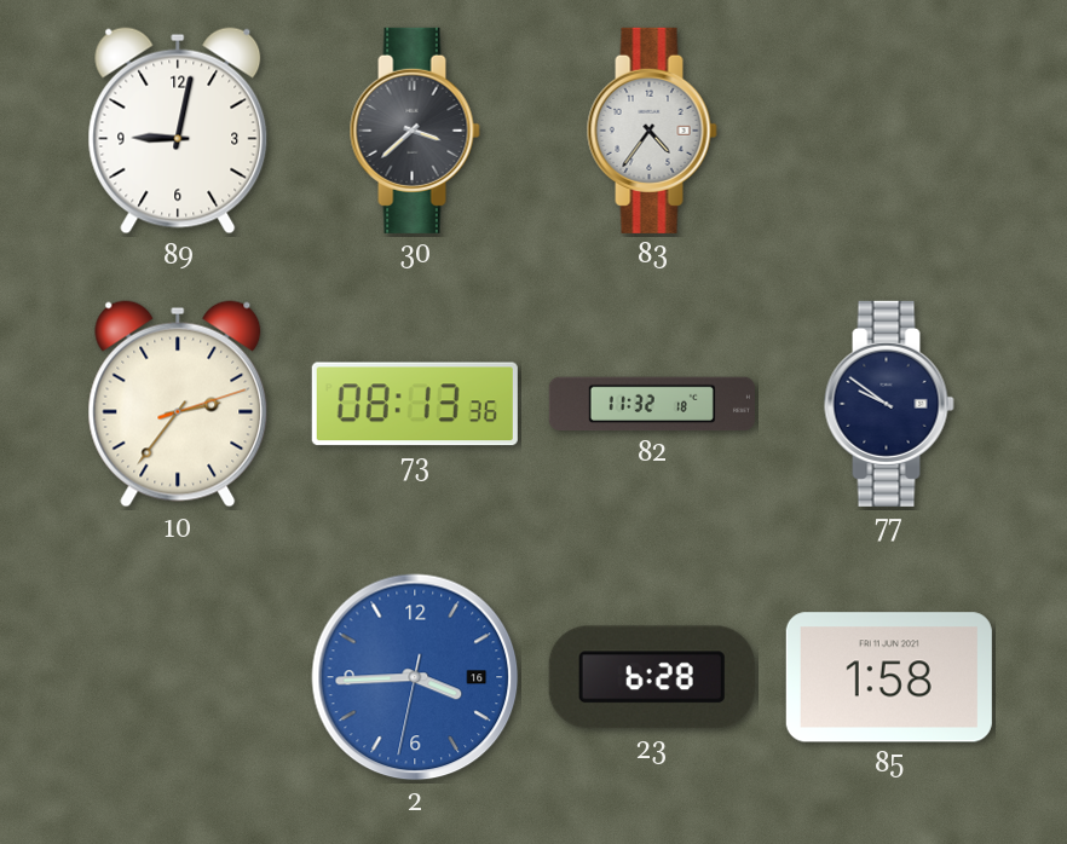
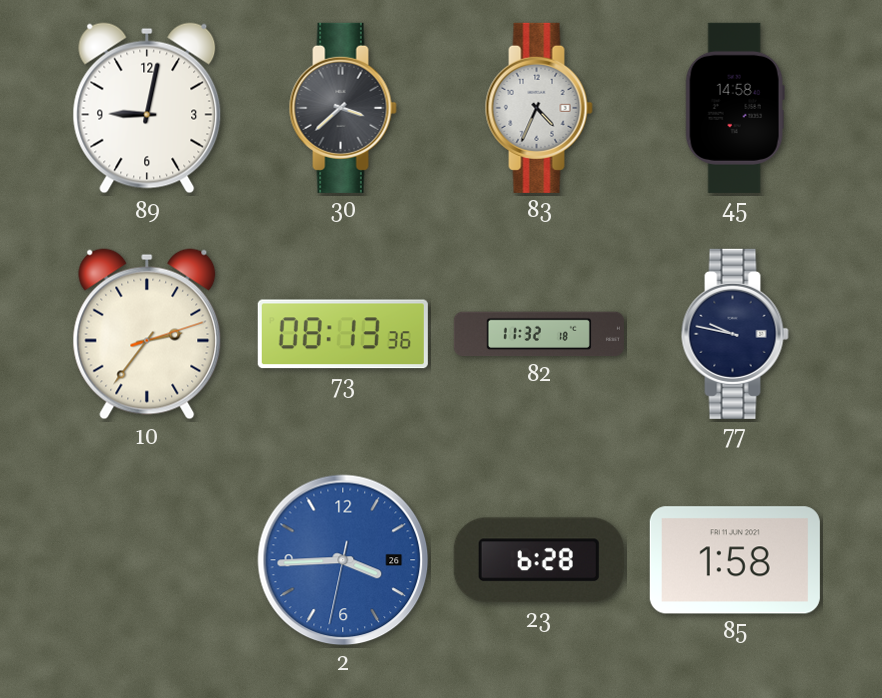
83: 4:36 -> 4:34 (539, 108)
45: none -> 14:58 (735, 108)
77: 9:51 -> 9:47 (735, 334)
2 date: 16 -> 26 (343, 560)
